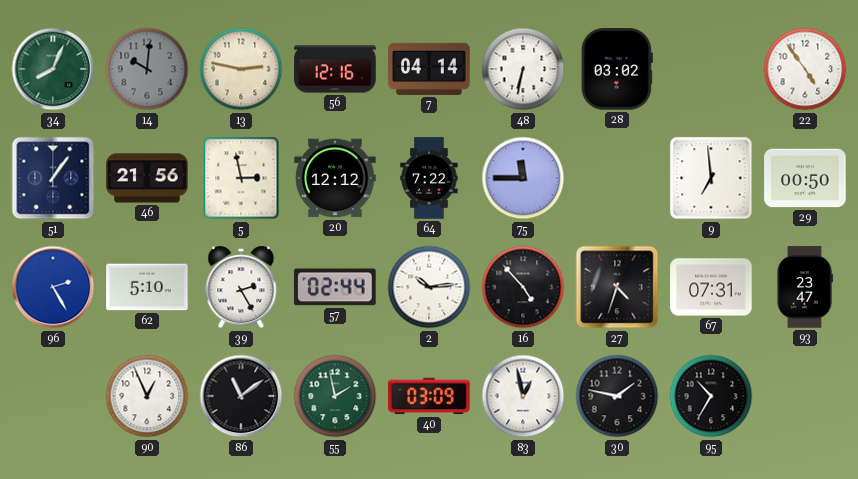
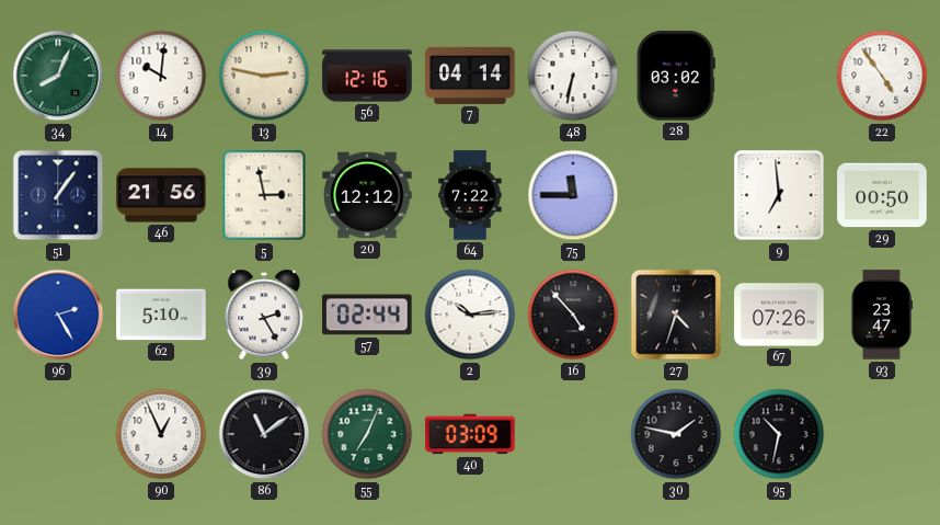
14 dial: grey -> white (161, 76)
67: 07:31 -> 07:26 (779, 315)
55: 1:58 -> 7:04 (367, 434)
83: 12:58 -> none (523, 396)
95: 10:35 -> 10:32 (779, 434)
